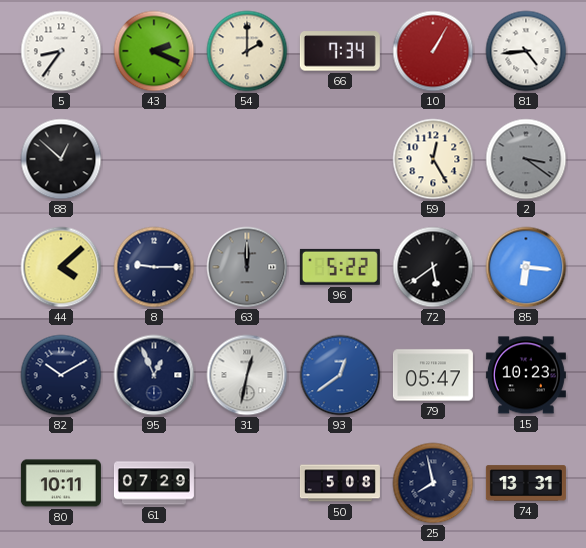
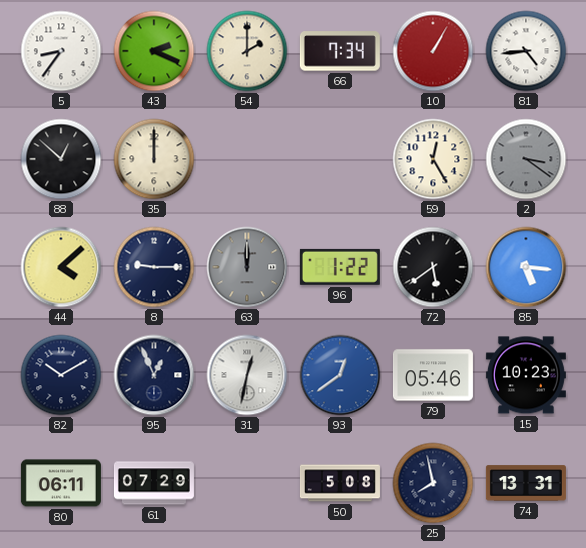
35: none -> 12:00 (154, 159)
96: 5:22 -> 1:22 (340, 267)
85: 6:16 -> 5:16 (526, 267)
79: 05:47 -> 05:46 (433, 375)
80: 10:11 -> 06:11 (61, 483)
